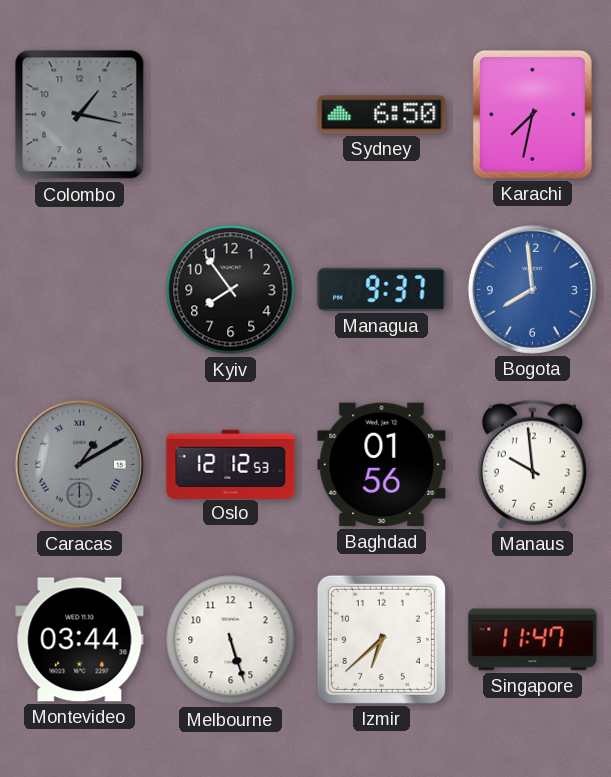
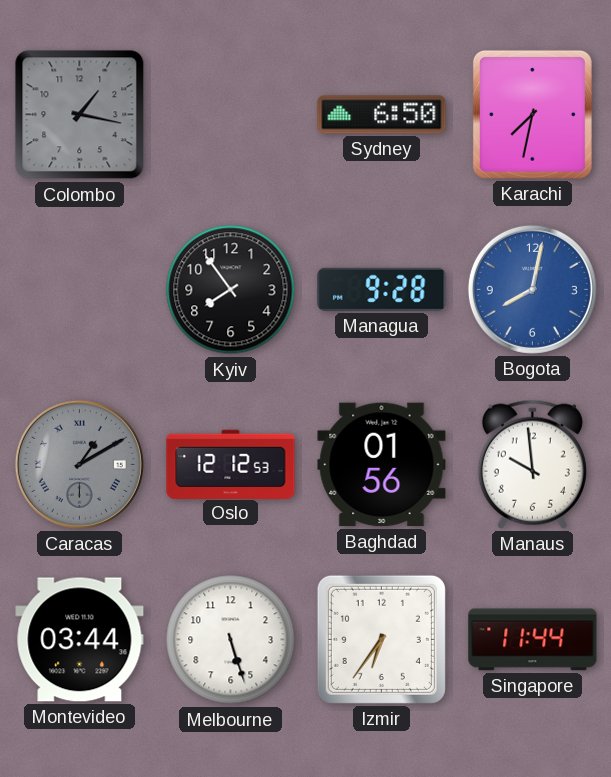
Managua: 9:37 -> 9:28 (382, 289)
Bogota: 7:59 -> 8:02 (532, 289)
Izmir: 6:38 -> 6:36 (381, 639)
Singapore: 11:47 -> 11:44 (533, 640)
